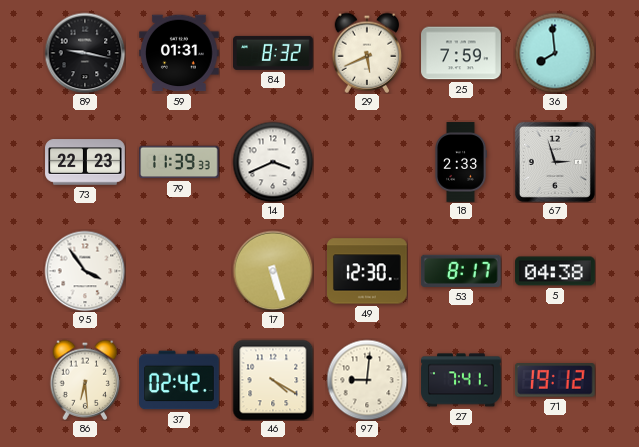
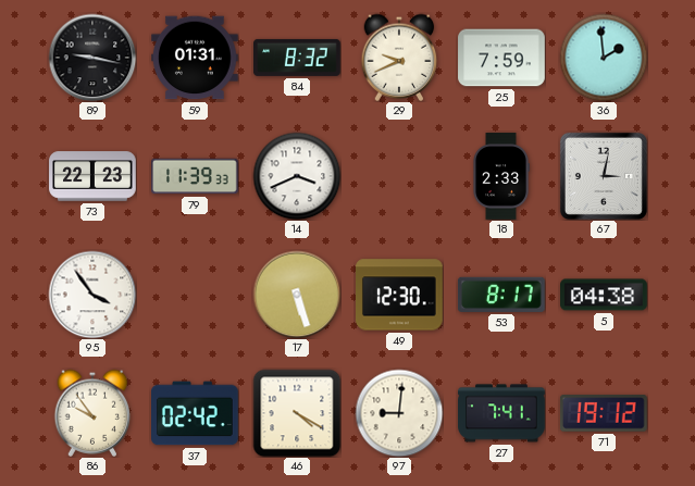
29: 5:41 -> 9:41 (399, 58)
36: 7:59 -> 1:59 (604, 58)
67: 2:57 -> 3:02 (604, 176)
86: 6:29 -> 9:54 (92, 413)
